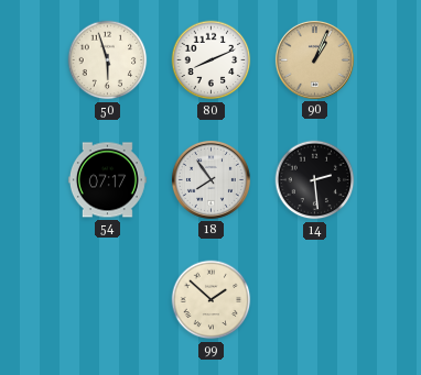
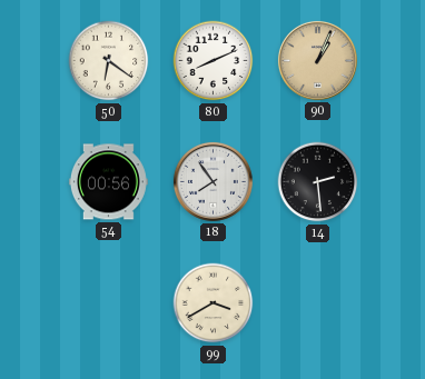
50: 5:57 -> 6:21 (109, 61)
54: 07:17 -> 00:56 (108, 182)
99: 1:52 -> 3:40 (214, 303)
